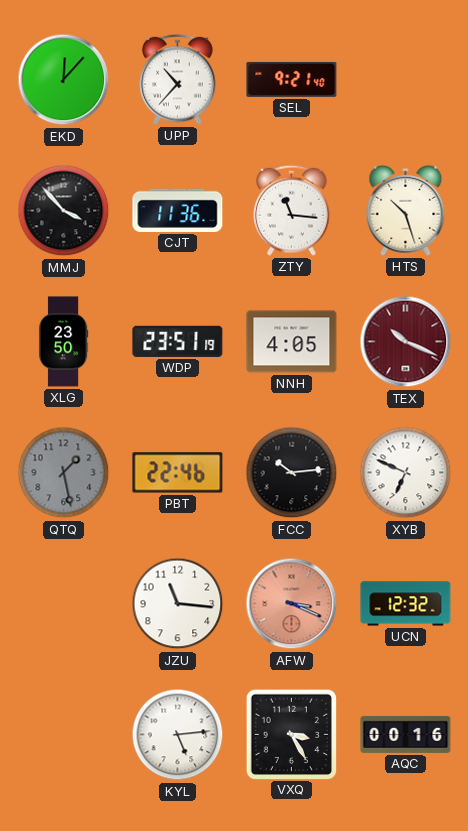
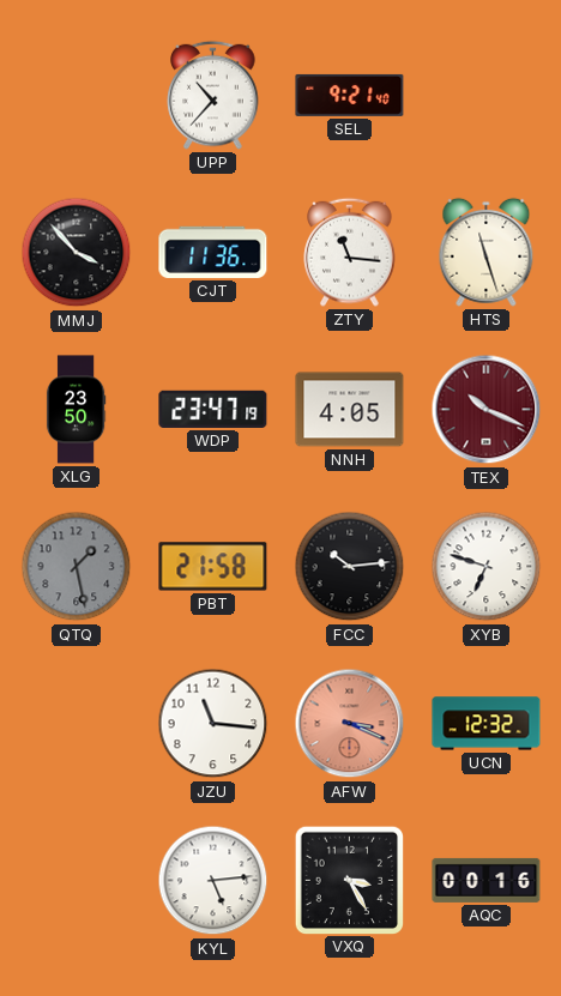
EKD: 12:07 -> none (64, 80)
HTS: 10:27 -> 11:27 (487, 252)
WDP: 23:51 -> 23:47 (213, 409)
PBT: 22:46 -> 21:58 (213, 567)
XYB: 6:49 -> 6:48 (487, 567)
